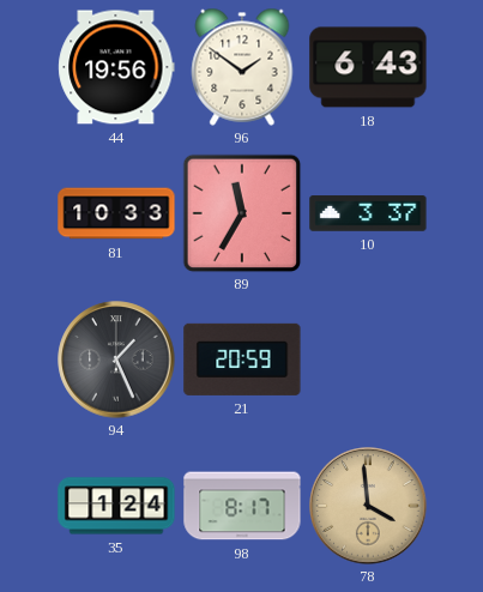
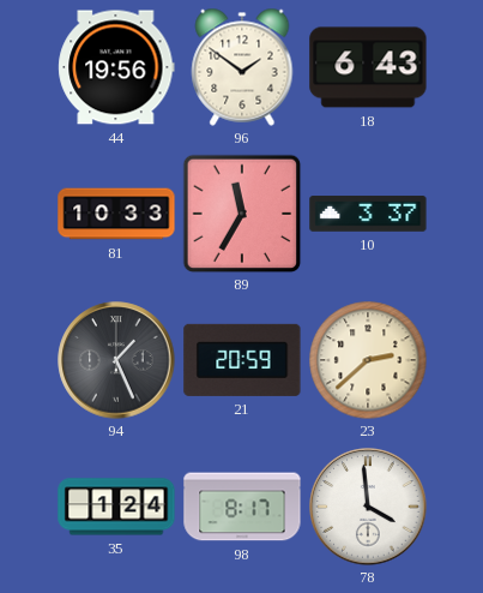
23: none -> 2:38 (368, 360)
78 dial: champagne -> white (368, 507)
